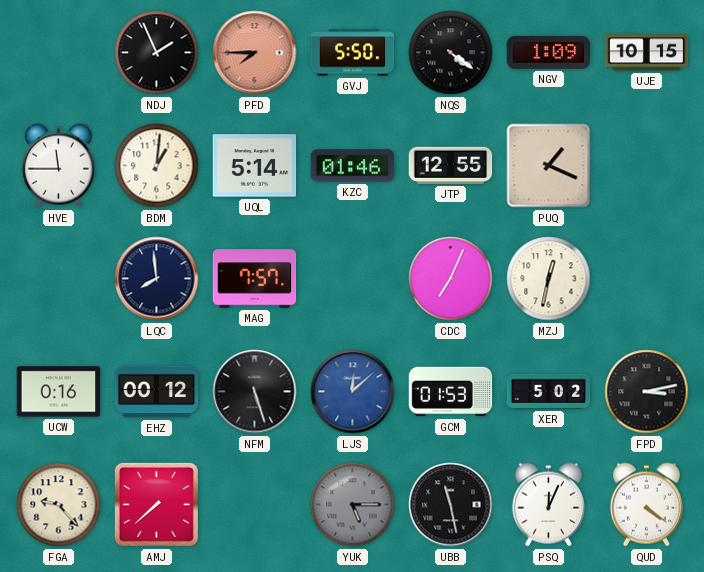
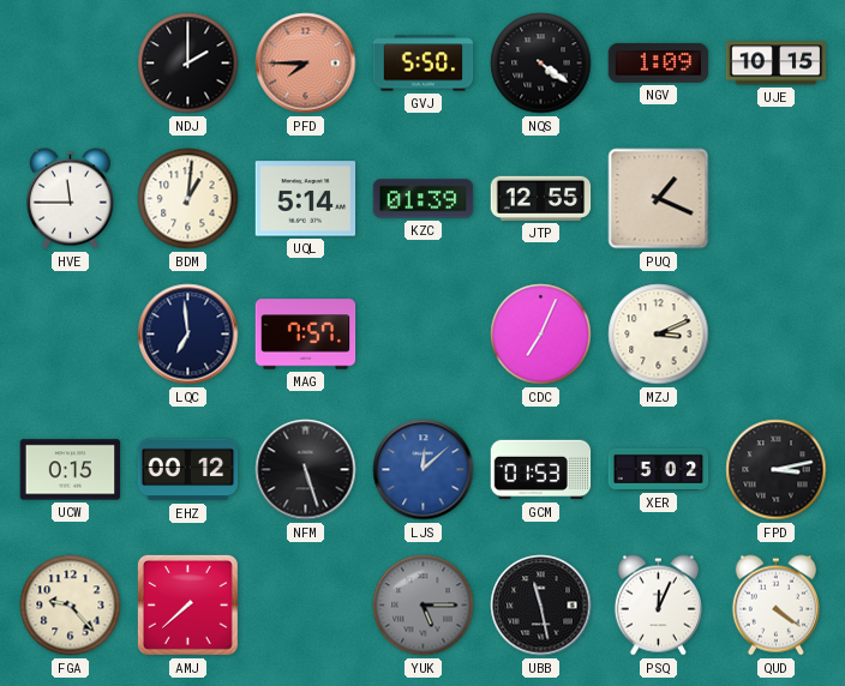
NDJ: 1:56 -> 2:00 (188, 64)
KZC: 01:46 -> 01:39 (424, 199)
LQC: 7:59 -> 6:59 (188, 335)
MZJ: 12:32 -> 3:11 (659, 335)
UCW: 0:16 -> 0:15 (71, 470)
